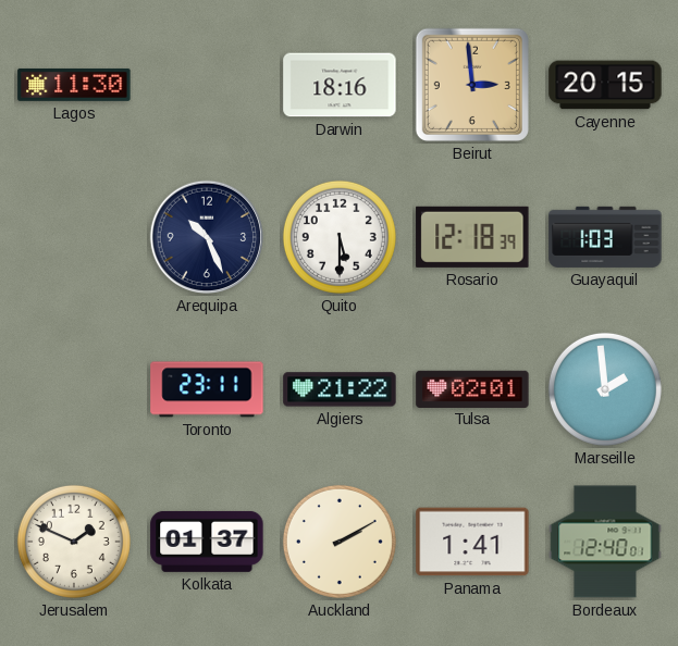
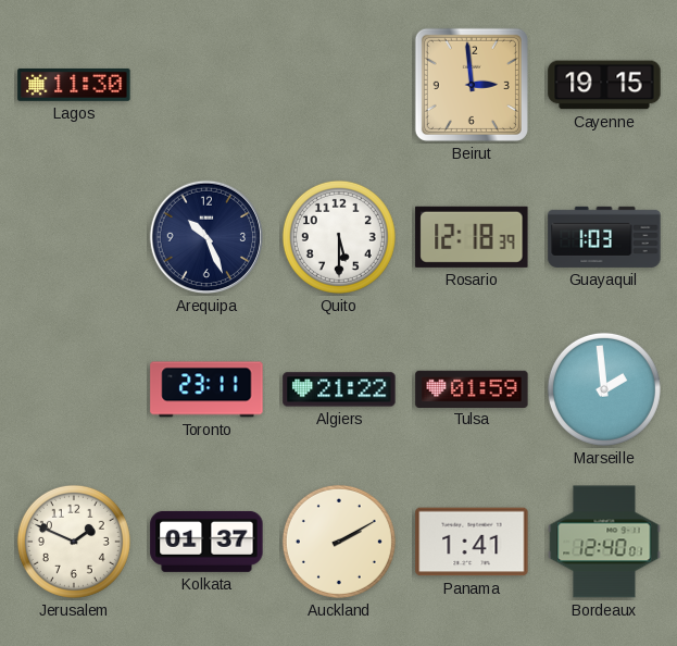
Darwin: 18:16 -> none (340, 85)
Cayenne: 20:15 -> 19:15 (604, 85)
Tulsa: 02:01 -> 01:59 (472, 388)
